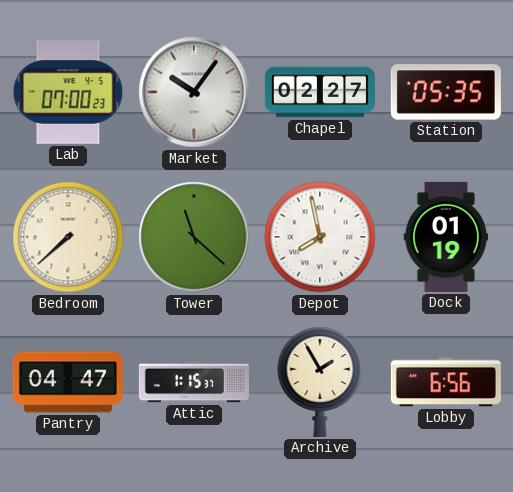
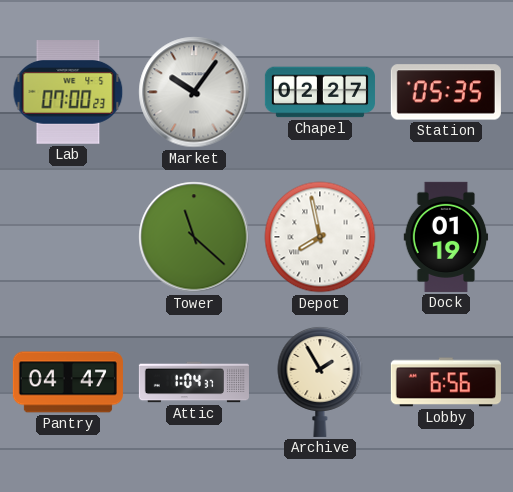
Bedroom: 7:38 -> none (68, 237)
Attic: 1:15 -> 1:04 (194, 382)
